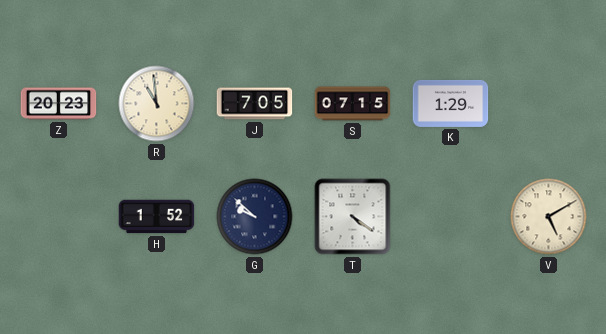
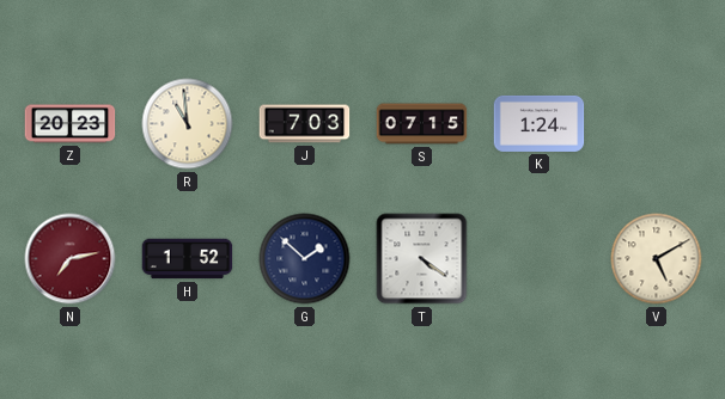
J: 7:05 -> 7:03 (305, 124)
K: 1:29 -> 1:24 (540, 123)
N: none -> 7:13 (71, 259)
G: 9:52 -> 1:52 (305, 259)
